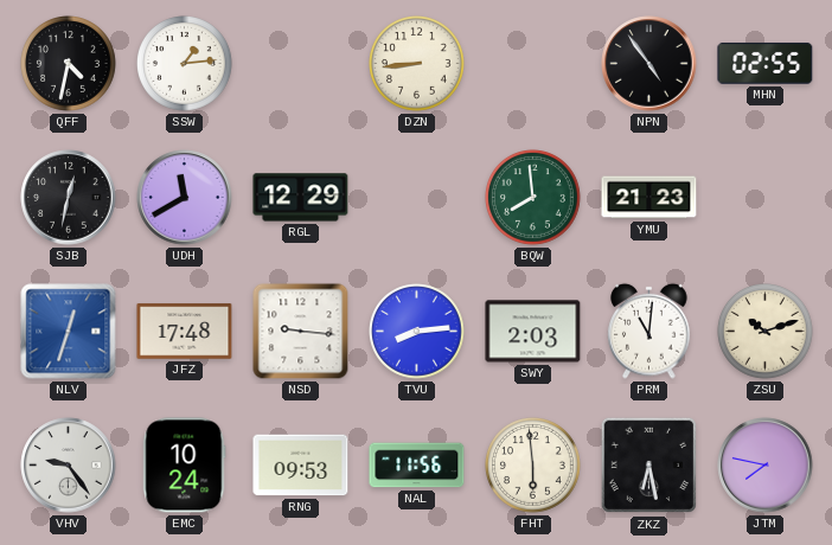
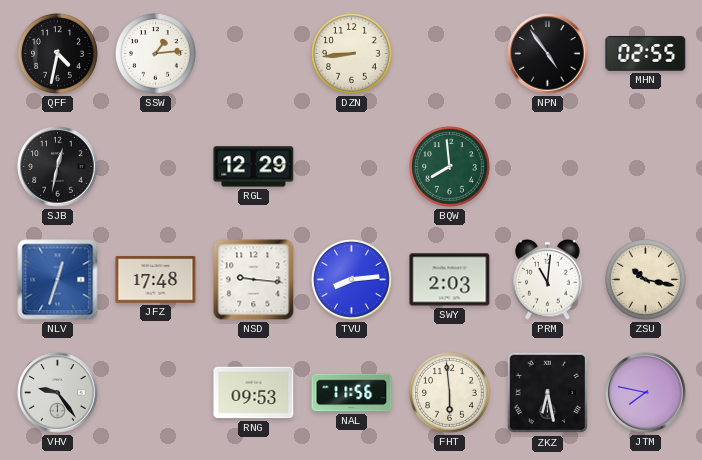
UDH: 11:40 -> none (185, 198)
YMU: 21:23 -> none (649, 198)
ZSU: 10:12 -> 10:17 (646, 280)
EMC: 10:24 -> none (185, 466)
